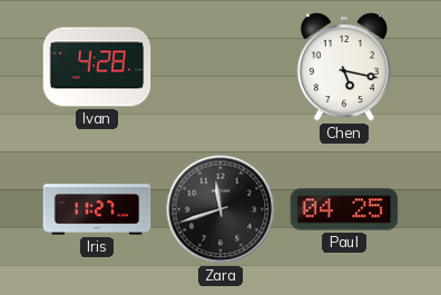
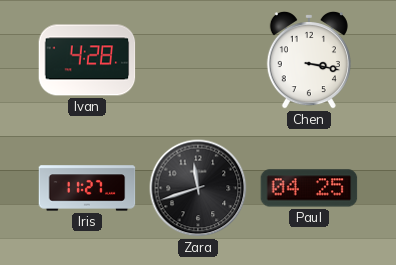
Chen: 5:17 -> 3:17 (309, 60)
